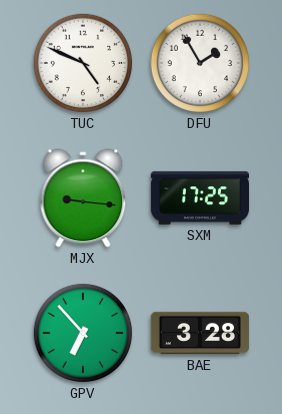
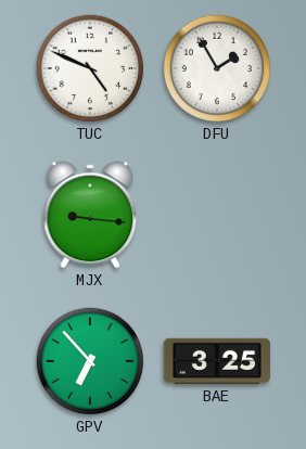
SXM: 17:25 -> none (199, 198)
BAE: 3:28 -> 3:25 (217, 361)
